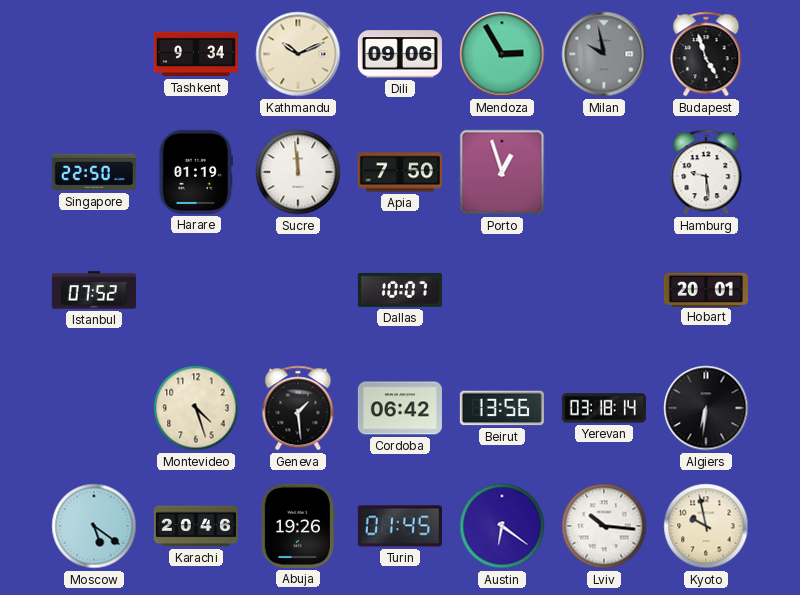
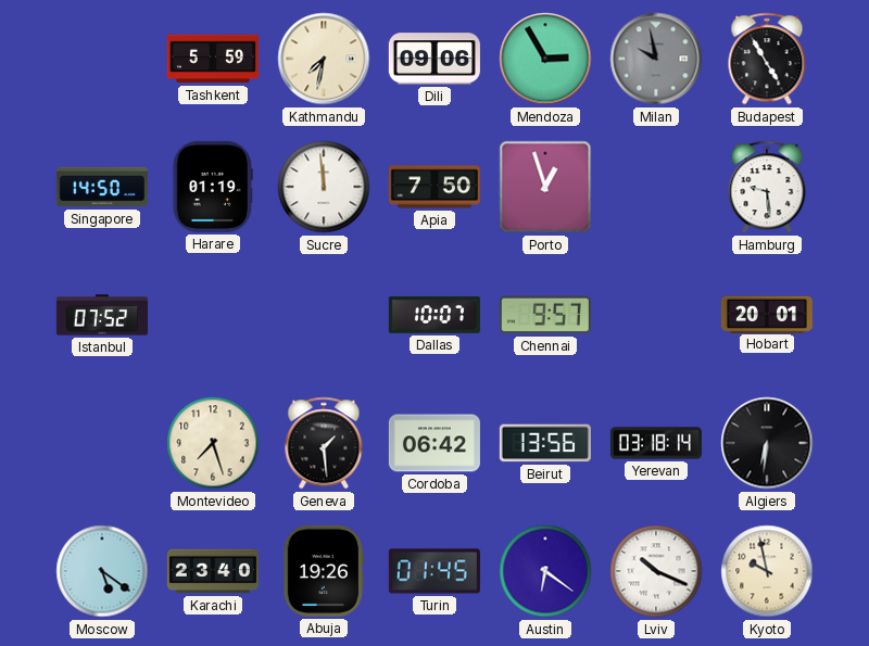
Tashkent: 9:34 -> 5:59 (213, 59)
Kathmandu: 10:11 -> 7:32 (324, 59)
Budapest: 4:57 -> 4:55 (767, 59)
Singapore: 22:50 -> 14:50 (102, 187)
Chennai: none -> 9:57 (545, 315)
Montevideo: 4:27 -> 7:27 (213, 443)
Karachi: 20:46 -> 23:40 (213, 571)
Lviv: 10:16 -> 10:19 (656, 571)
